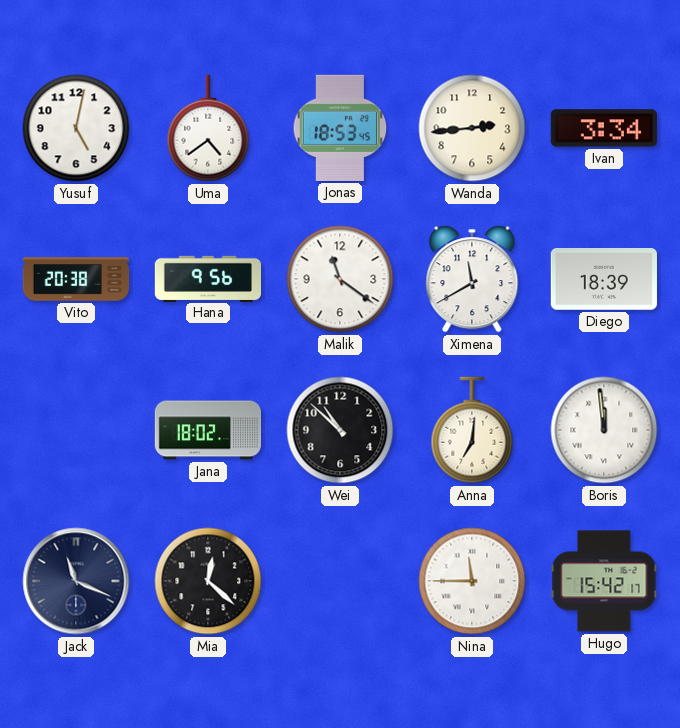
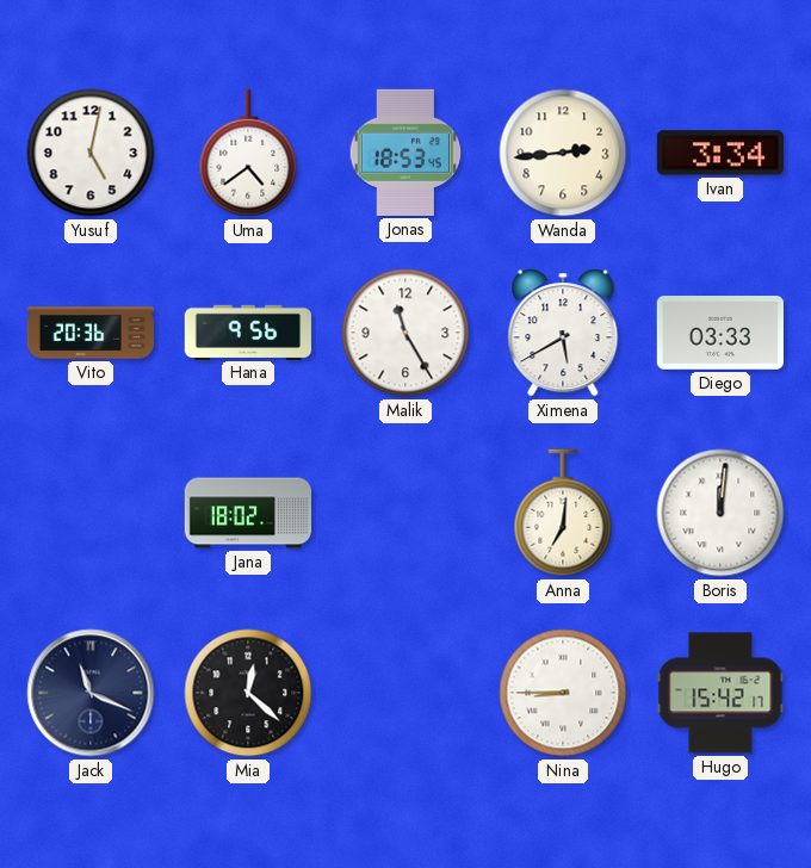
Vito: 20:38 -> 20:36 (89, 333)
Malik: 11:21 -> 11:25 (405, 333)
Ximena: 11:40 -> 5:40 (563, 333)
Diego: 18:39 -> 03:33 (720, 334)
Wei: 10:52 -> none (340, 430)
Boris: 11:59 -> 12:01 (720, 513)
Nina: 11:45 -> 8:45 (563, 693)
